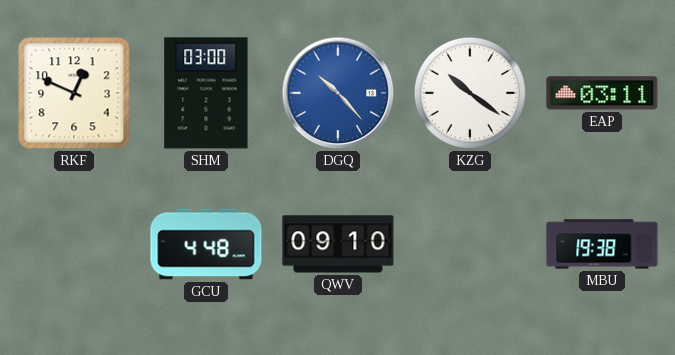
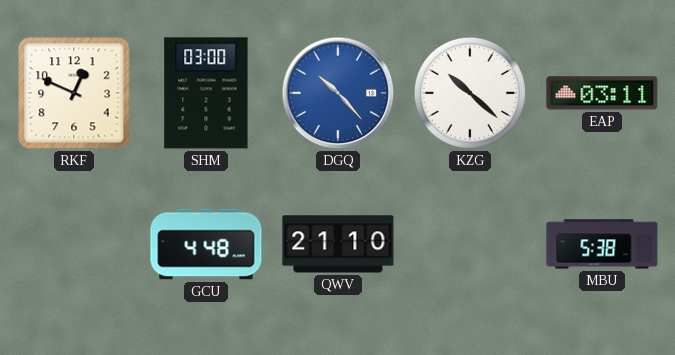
KZG: 10:21 -> 10:22 (470, 93)
QWV: 09:10 -> 21:10 (338, 244)
MBU: 19:38 -> 5:38 (602, 244)
